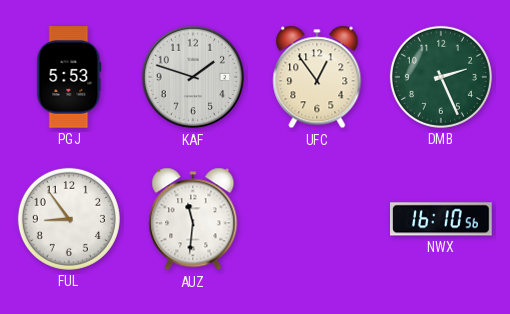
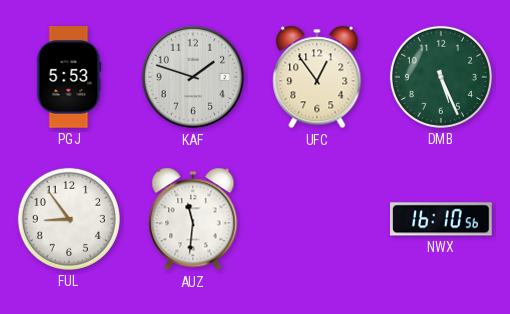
DMB: 2:26 -> 5:26 (441, 77)
